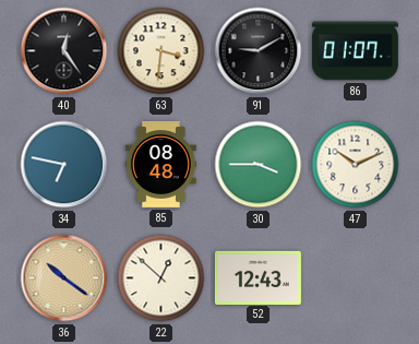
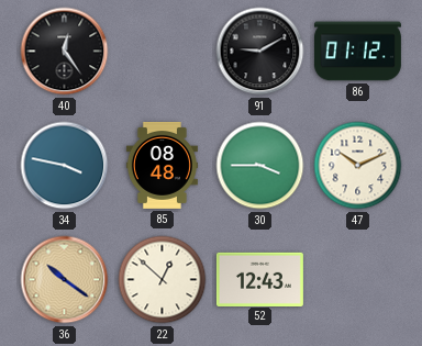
63: 3:31 -> none (161, 51)
86: 01:07 -> 01:12 (357, 52)
34: 6:47 -> 3:47 (65, 166)
